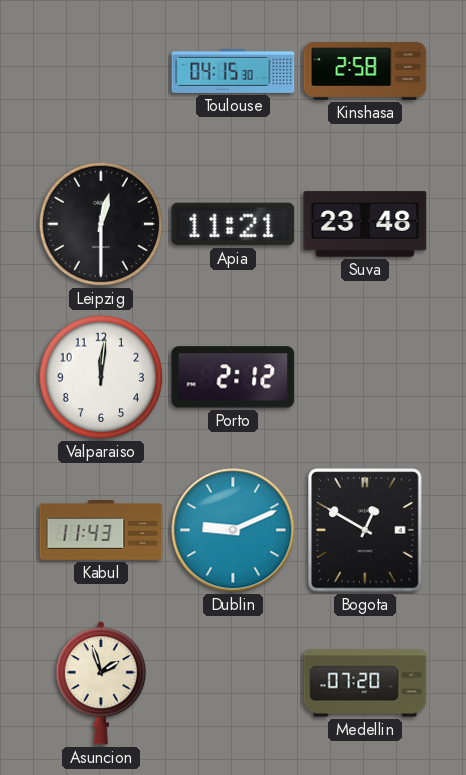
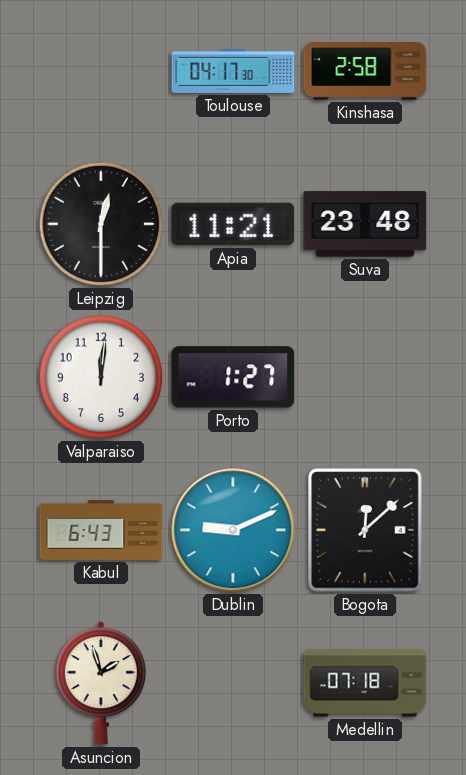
Toulouse: 04:15 -> 04:17 (233, 71)
Porto: 2:12 -> 1:27 (233, 377)
Kabul: 11:43 -> 6:43 (101, 530)
Bogota: 12:50 -> 12:08 (365, 530)
Medellin: 07:20 -> 07:18 (365, 683)
